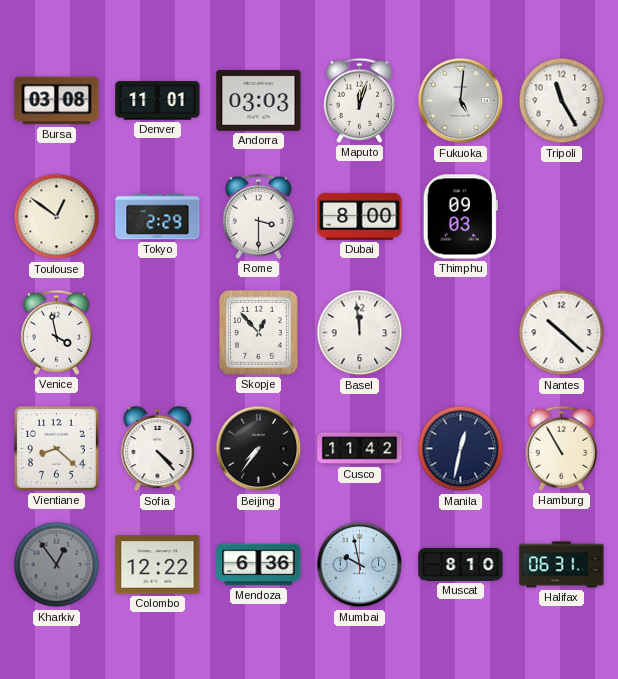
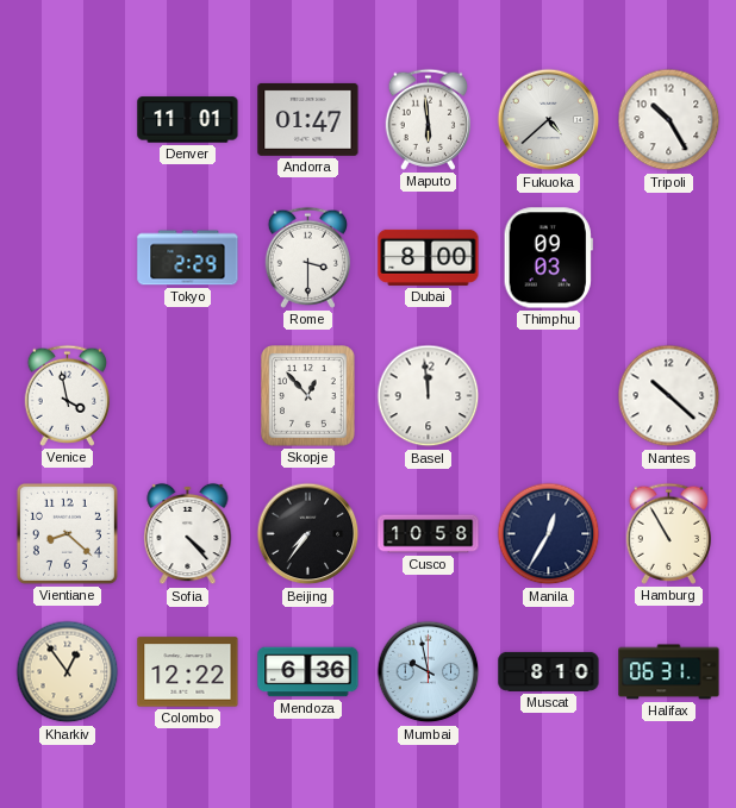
Bursa: 03:08 -> none (57, 101)
Andorra: 03:03 -> 01:47 (308, 119)
Maputo: 12:03 -> 5:59 (428, 119)
Fukuoka: 5:01 -> 4:38 (549, 120)
Tripoli: 11:25 -> 10:25 (669, 120)
Toulouse: 12:51 -> none (57, 217)
Cusco: 11:42 -> 10:58 (429, 534)
Manila: 12:32 -> 12:35 (549, 534)
Kharkiv dial: grey -> cream (68, 672)
